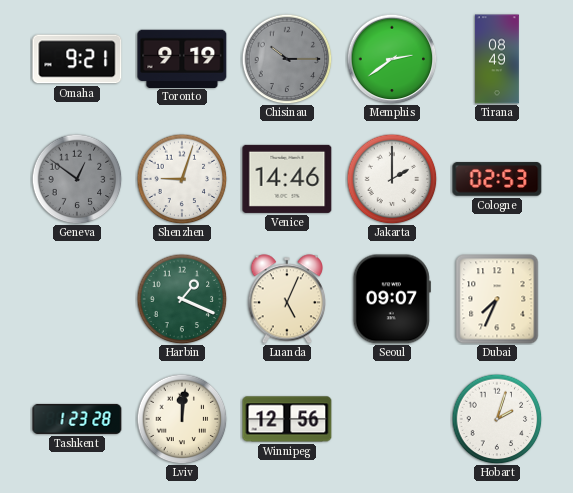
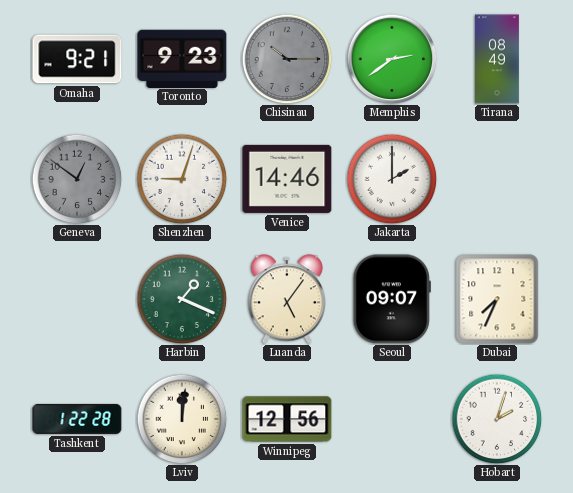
Toronto: 9:19 -> 9:23 (182, 58)
Cologne: 02:53 -> none (497, 179)
Luanda: 5:04 -> 5:06 (286, 299)
Tashkent: 1:23 -> 1:22 (77, 419)
